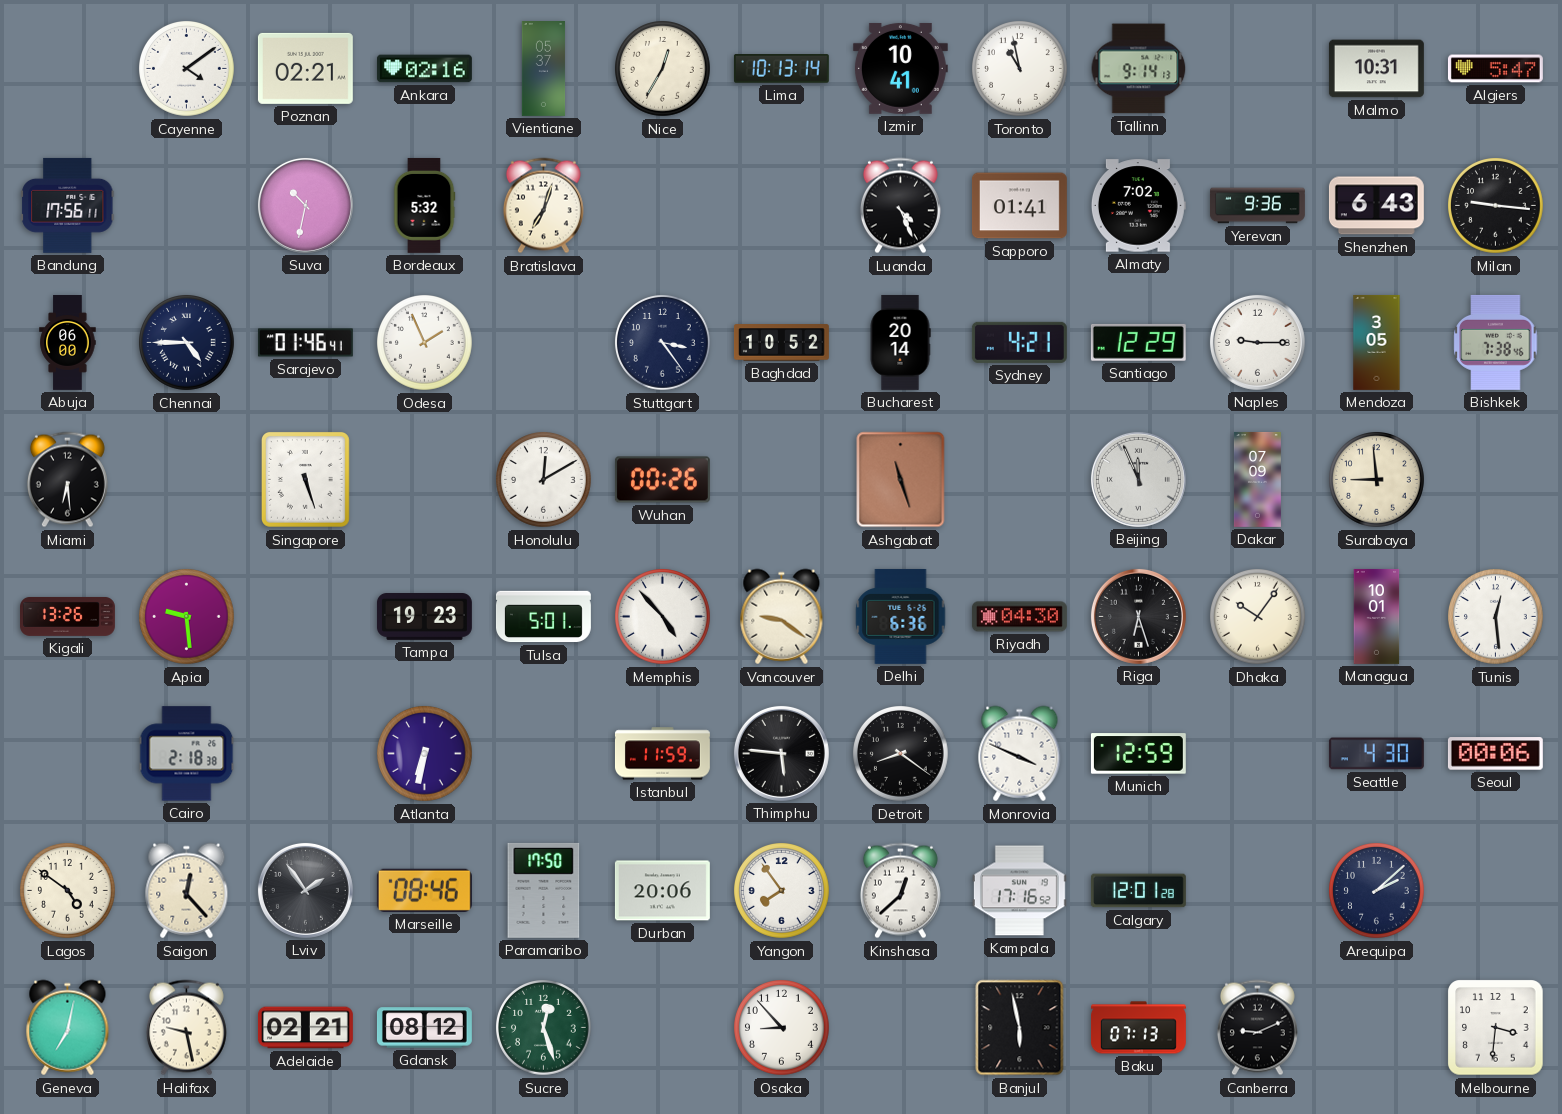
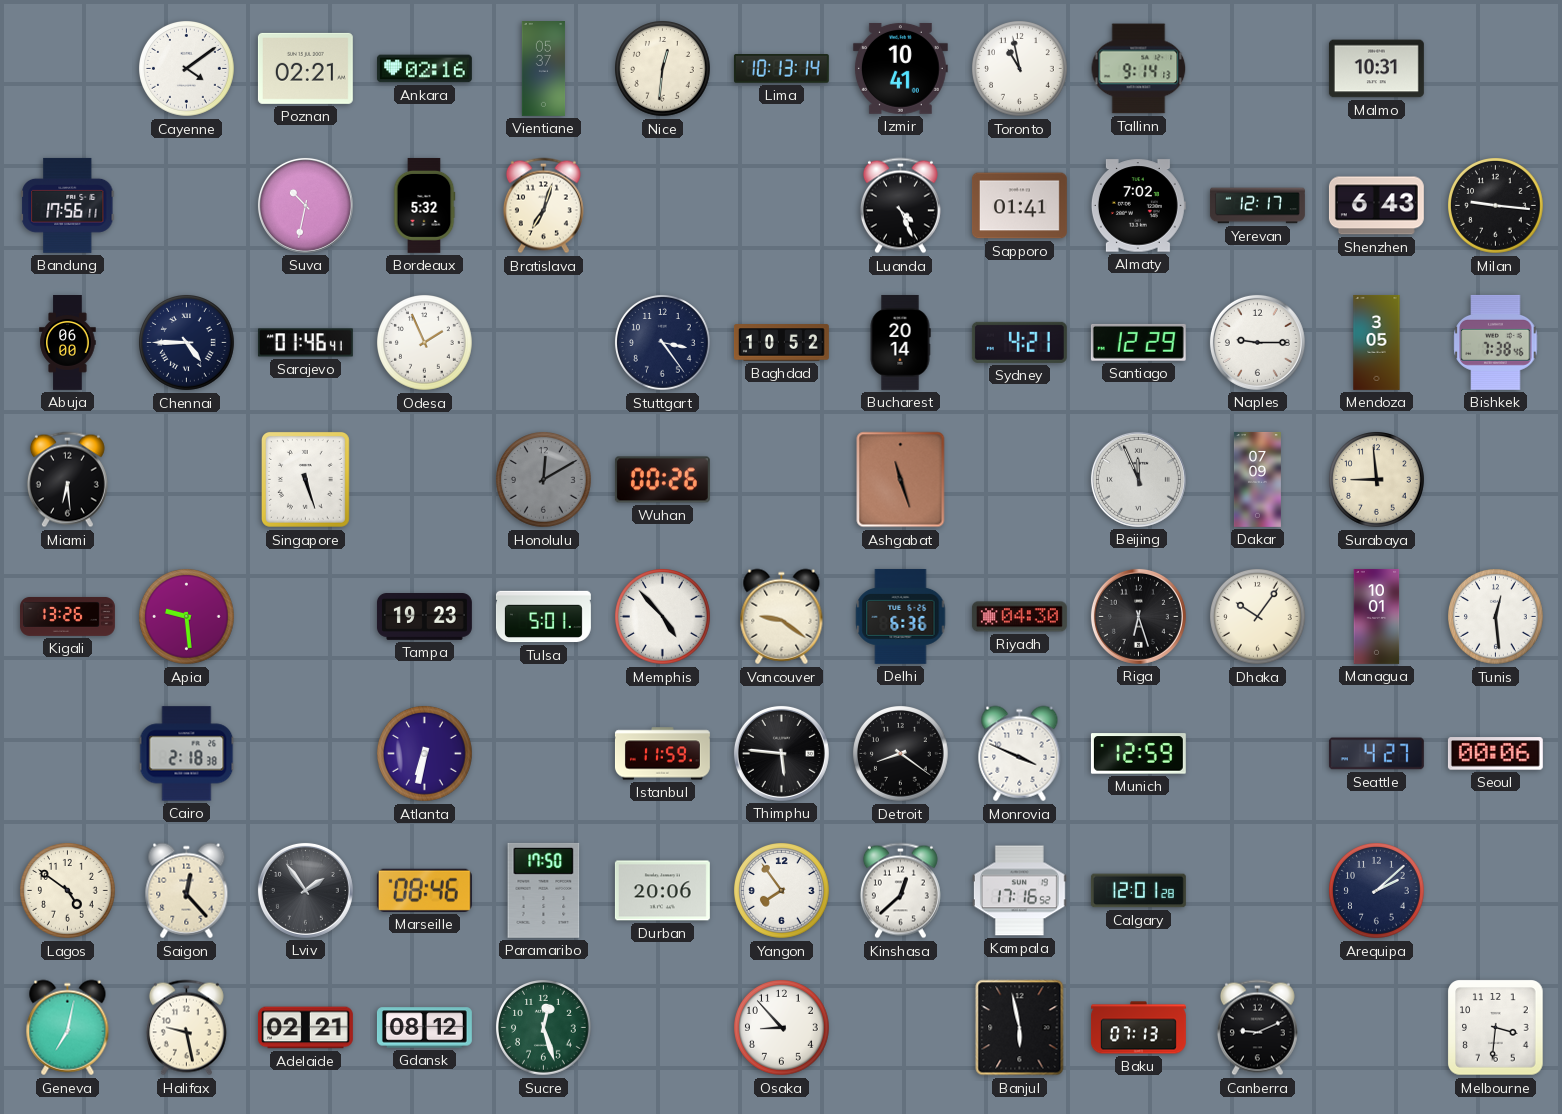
Nice: 12:35 -> 12:31 (663, 69)
Algiers: 5:47 -> none (1495, 69)
Yerevan: 9:36 -> 12:17 (1257, 206)
Honolulu dial: white -> grey (544, 480)
Seattle: 4:30 -> 4:27 (1376, 754)
